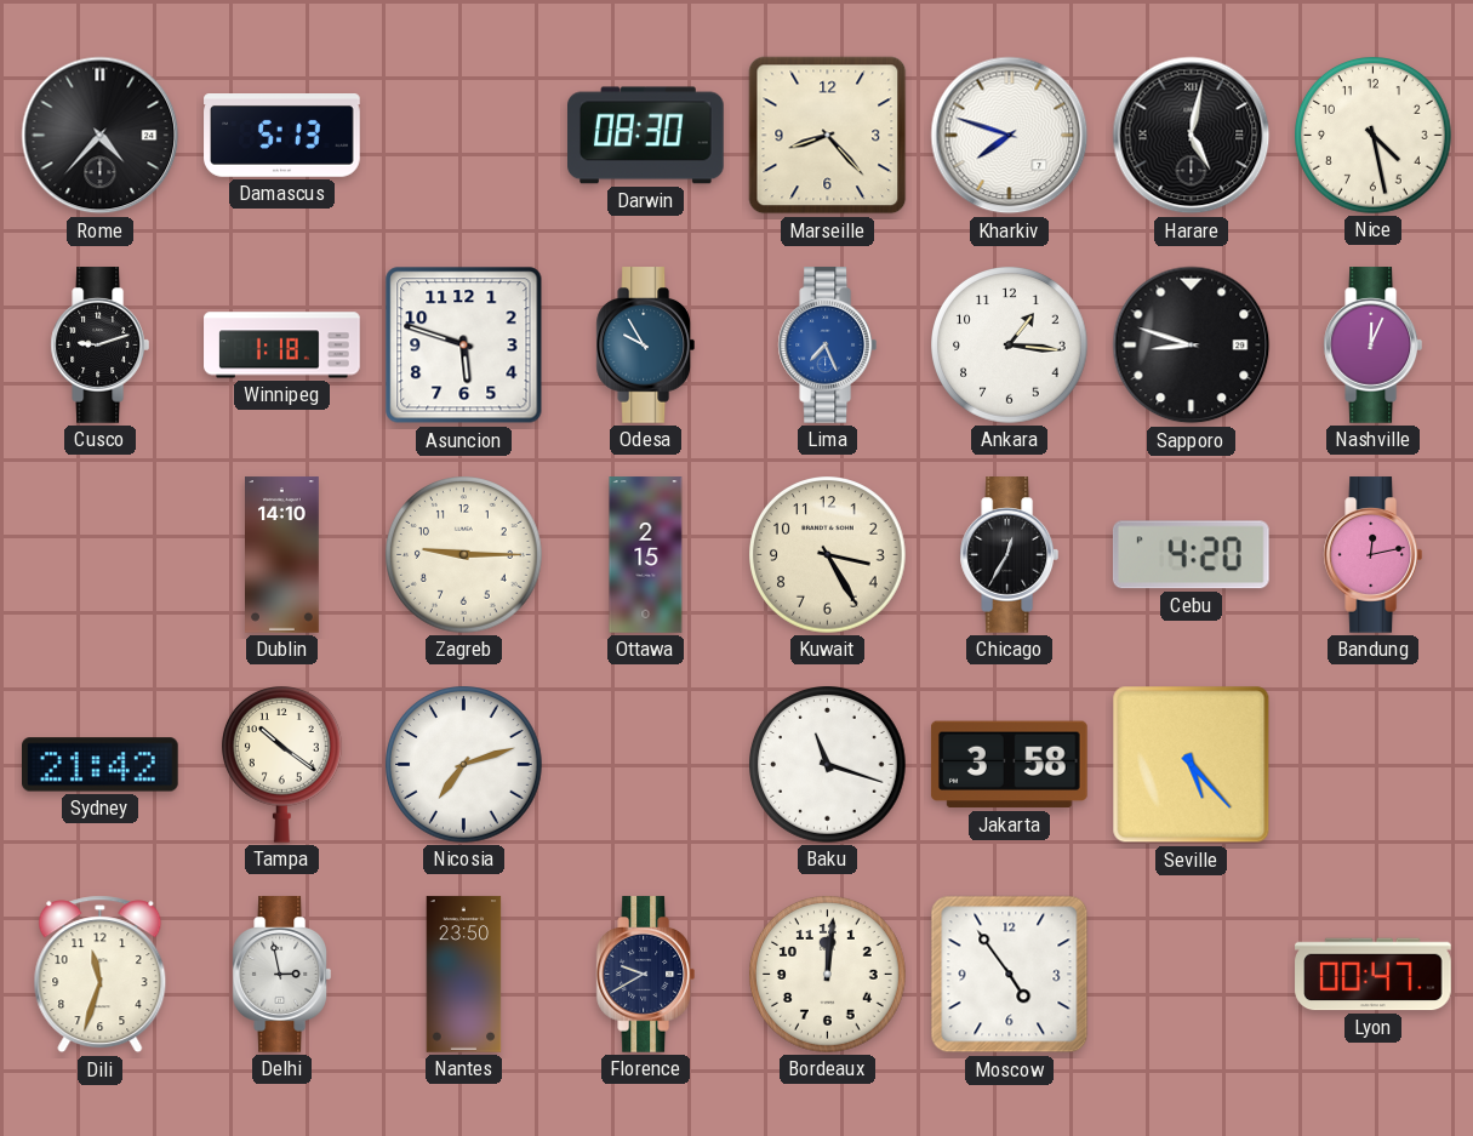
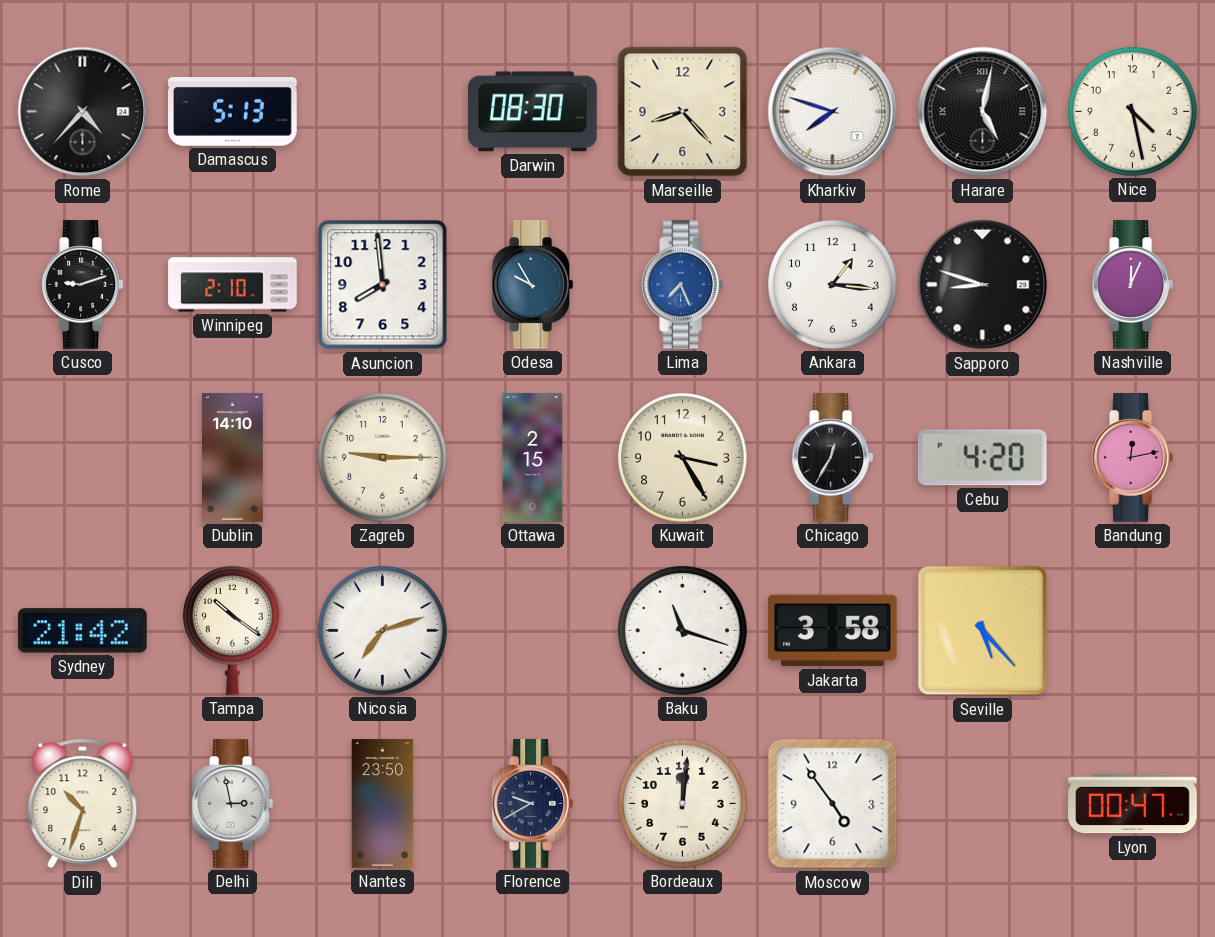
Winnipeg: 1:18 -> 2:10 (233, 285)
Asuncion: 5:48 -> 7:59 (383, 285)
Dili: 11:33 -> 10:33 (83, 804)
